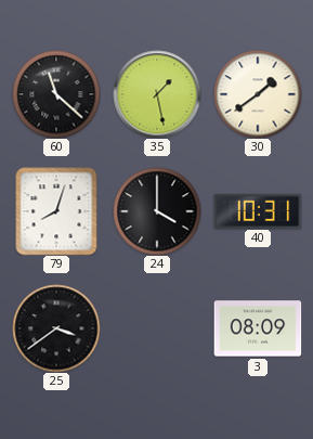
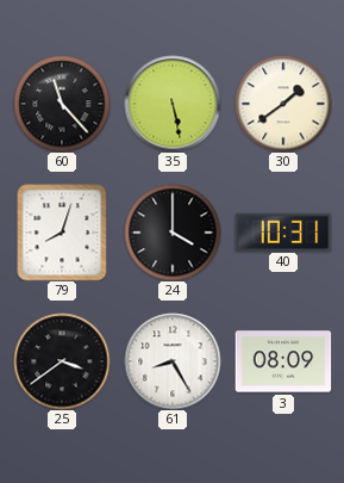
60: 11:22 -> 11:23 (62, 104)
35: 1:28 -> 5:28 (173, 104)
61: none -> 8:25 (173, 361)
